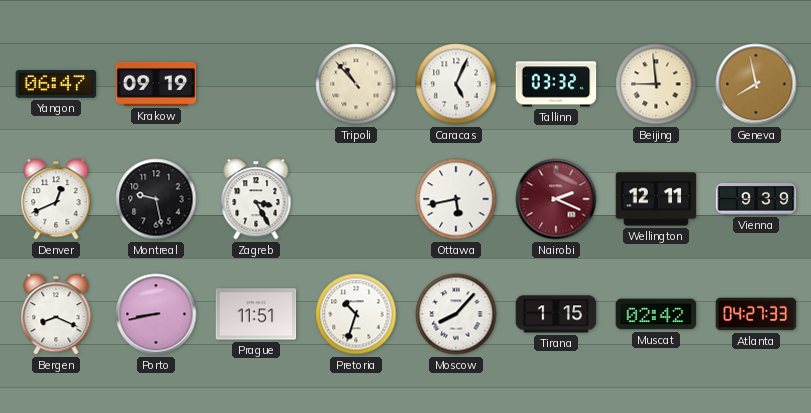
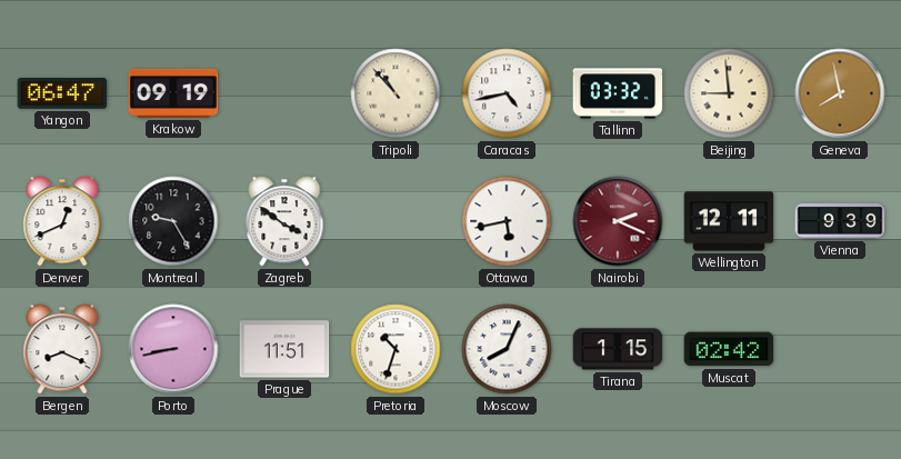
Caracas: 5:04 -> 4:43 (507, 93)
Montreal: 9:28 -> 9:25 (173, 221)
Zagreb: 3:25 -> 3:51 (284, 221)
Moscow: 8:07 -> 8:04 (507, 349)
Atlanta: 04:27 -> none (756, 314)
